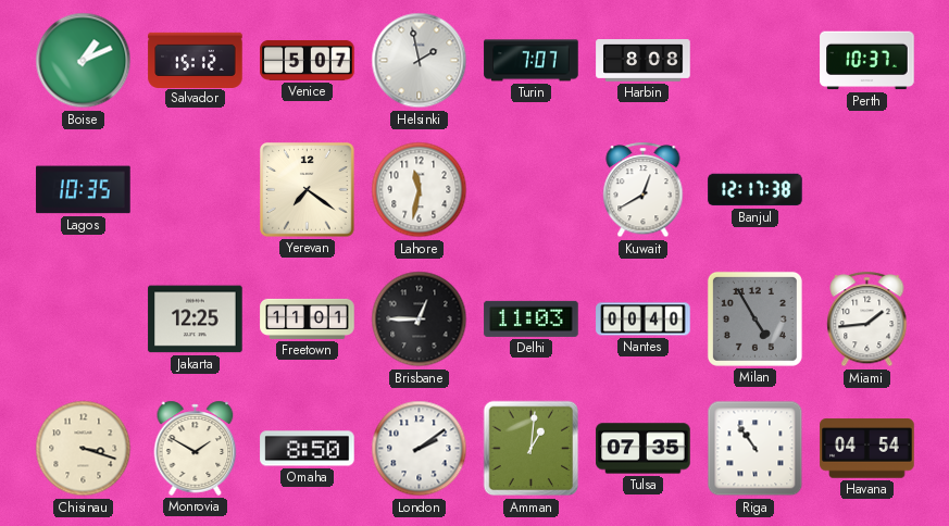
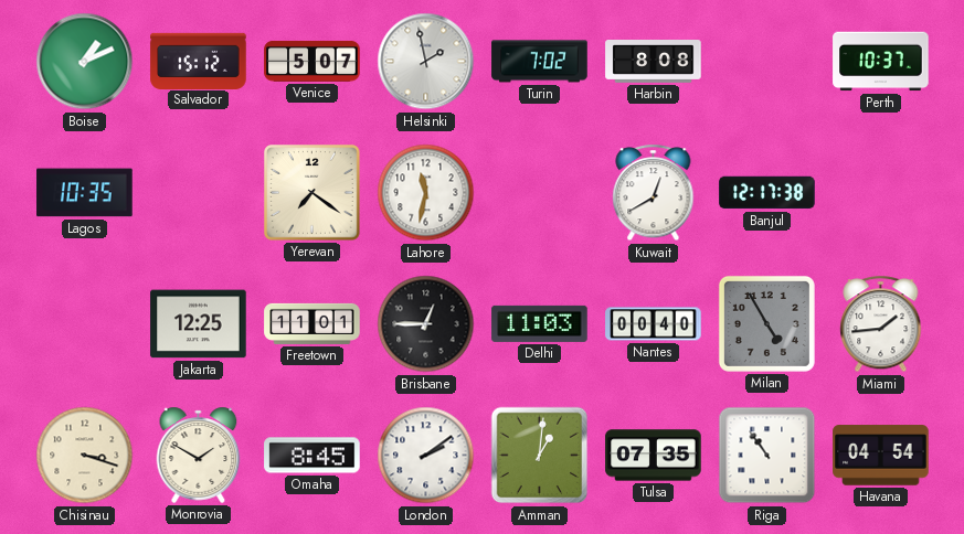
Turin: 7:07 -> 7:02 (540, 62)
Omaha: 8:50 -> 8:45 (312, 456)
